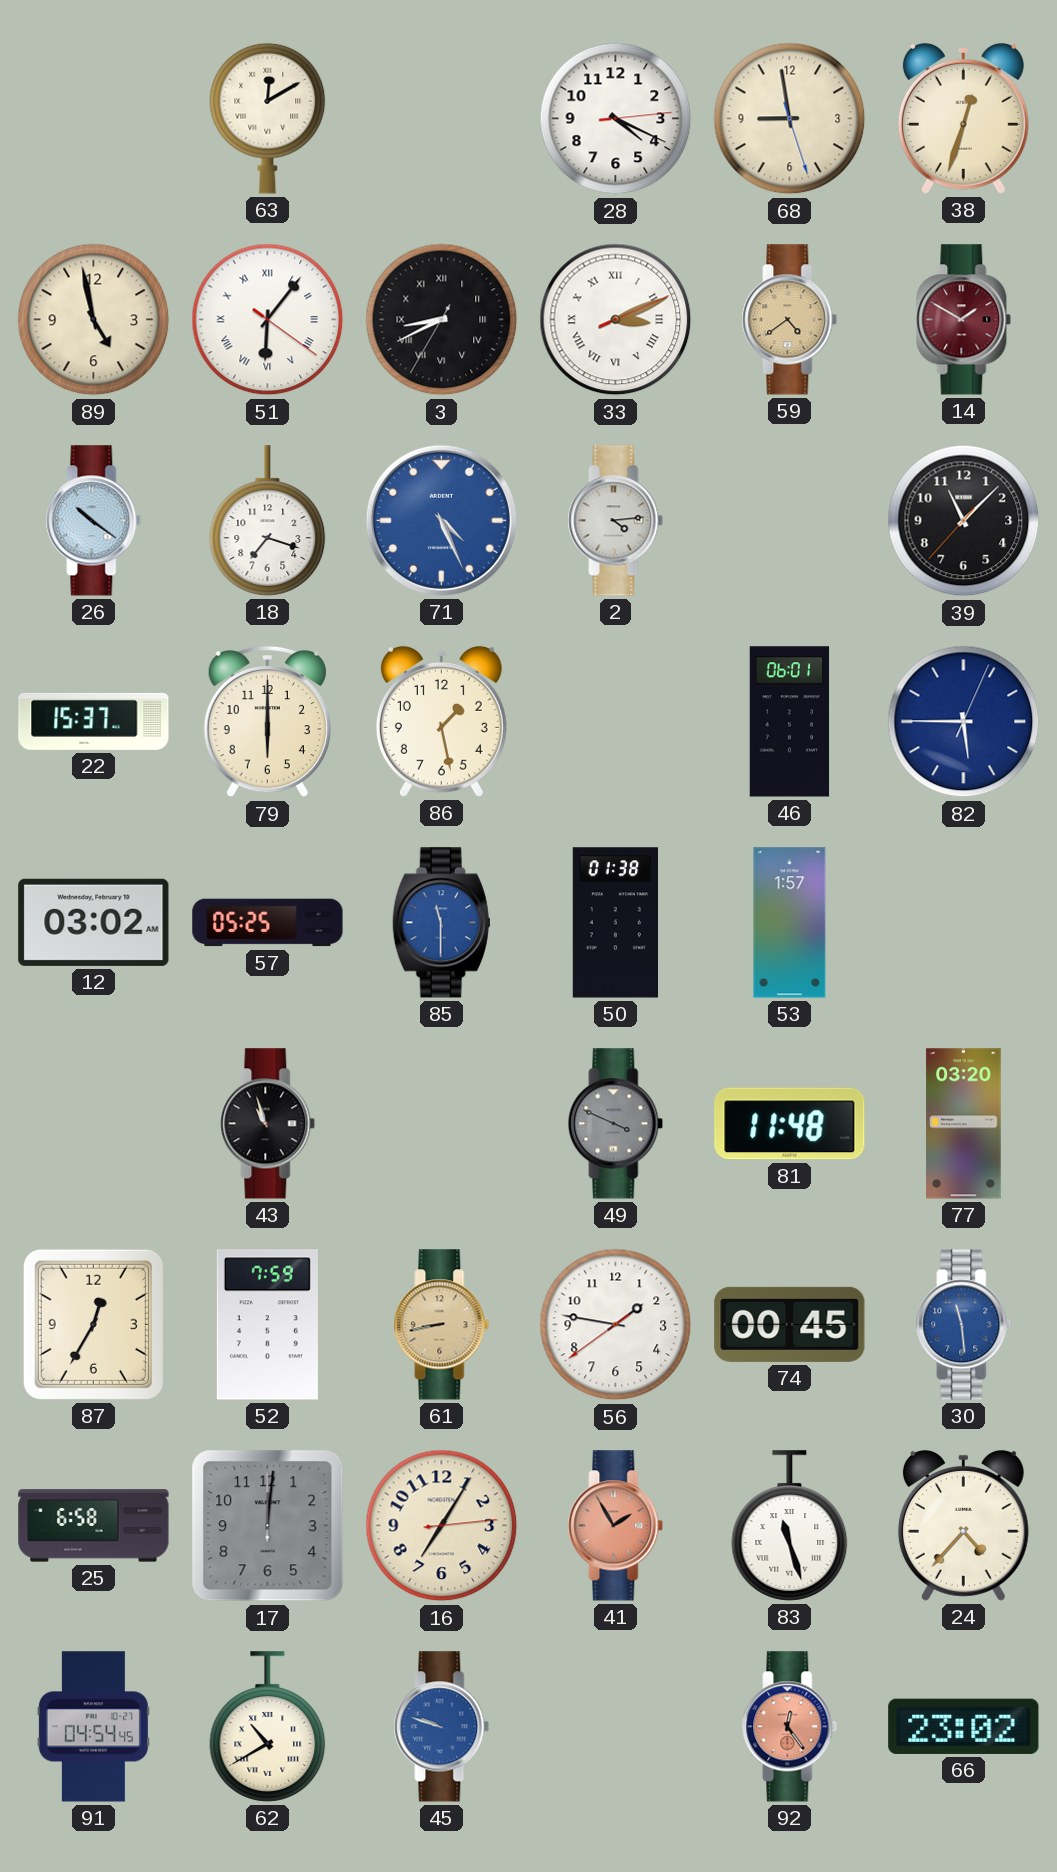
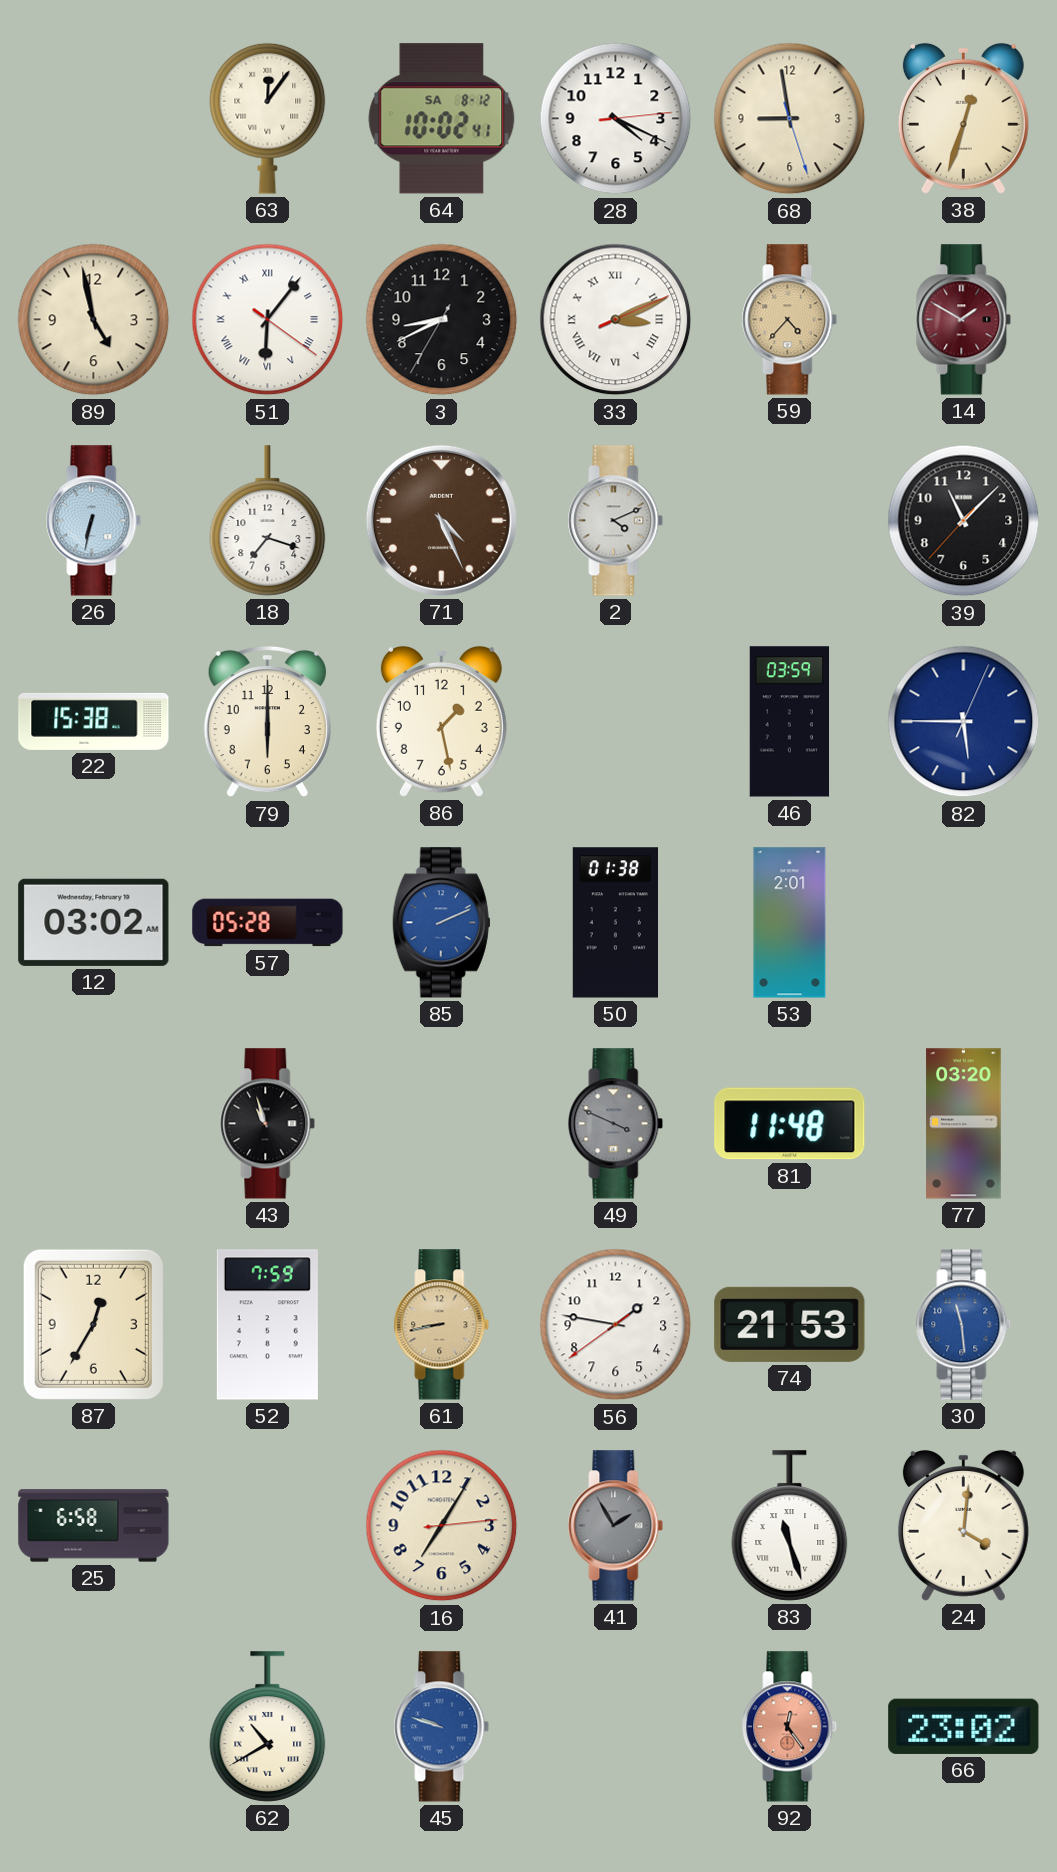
63: 12:10 -> 12:06 (268, 118)
64: none -> 10:02 (442, 119)
3 numerals: Roman -> Arabic (442, 320)
59: 4:39 -> 4:37 (790, 320)
26: 10:21 -> 6:32 (94, 521)
71 dial: blue -> brown (441, 520)
2: 4:14 -> 4:11 (616, 521)
22: 15:37 -> 15:38 (94, 721)
46: 06:01 -> 03:59 (790, 722)
57: 05:25 -> 05:28 (268, 923)
85: 11:30 -> 2:11 (441, 923)
53: 1:57 -> 2:01 (790, 923)
74: 00:45 -> 21:53 (790, 1324)
17: 12:01 -> none (268, 1526)
41 dial: salmon -> grey (616, 1526)
24: 4:37 -> 4:01 (963, 1525)
91: 04:54 -> none (93, 1727)
